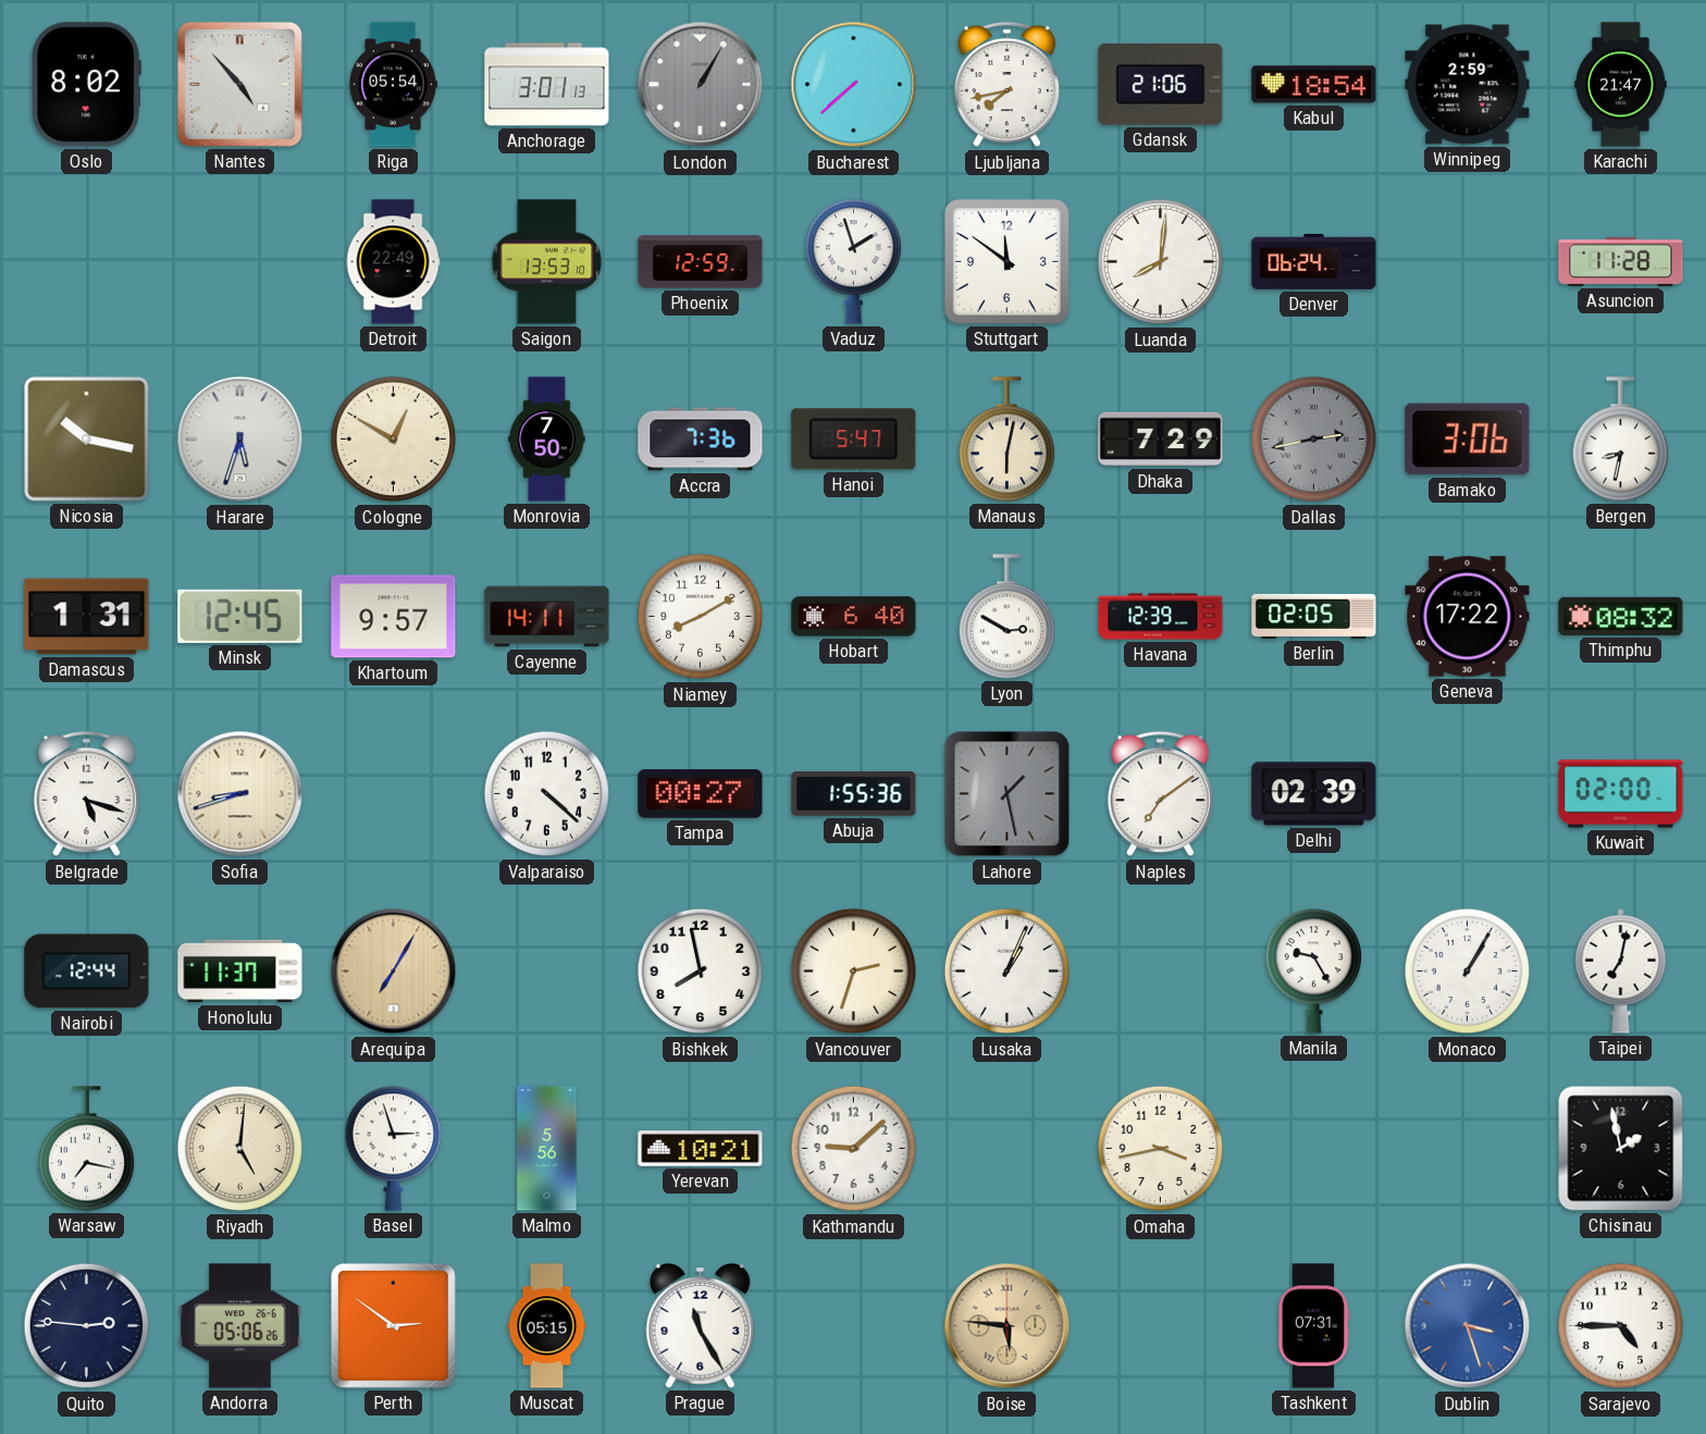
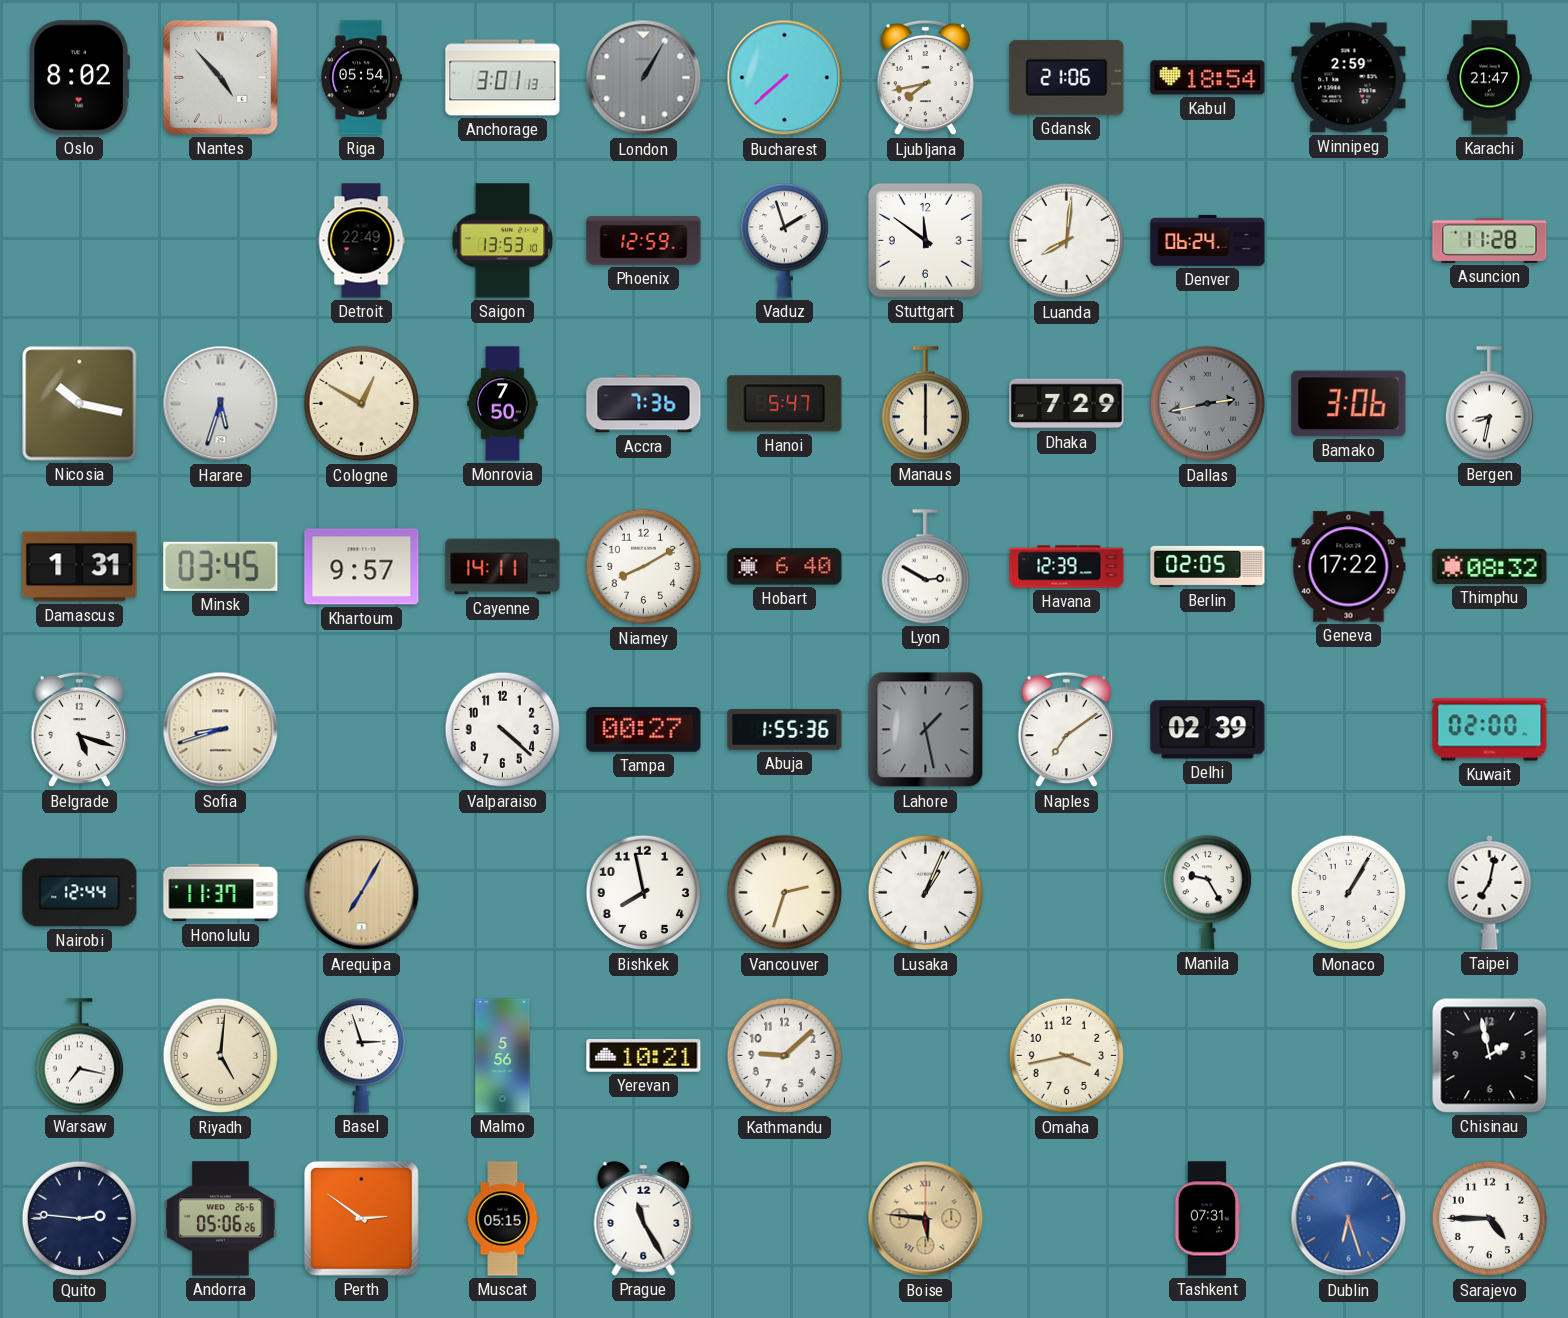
Manaus: 6:02 -> 6:00 (925, 404)
Minsk: 12:45 -> 03:45 (221, 566)
Dublin: 3:27 -> 6:27 (1349, 1219)
